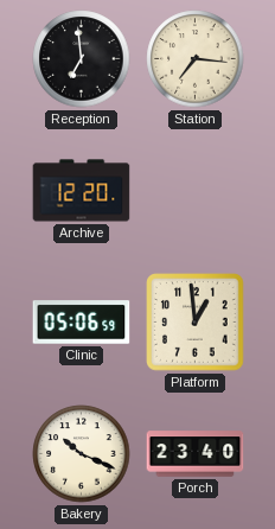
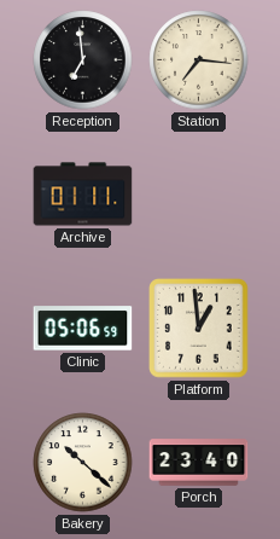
Archive: 12:20 -> 01:11 (83, 195)
Bakery: 10:19 -> 10:22 (83, 463)
